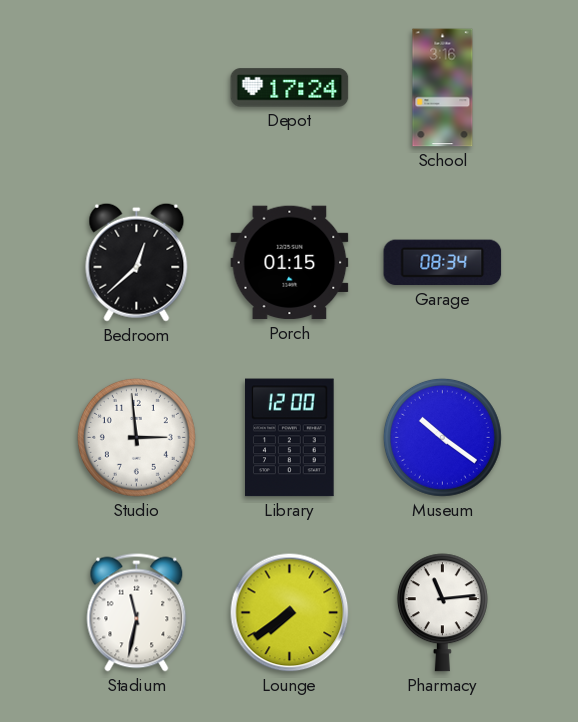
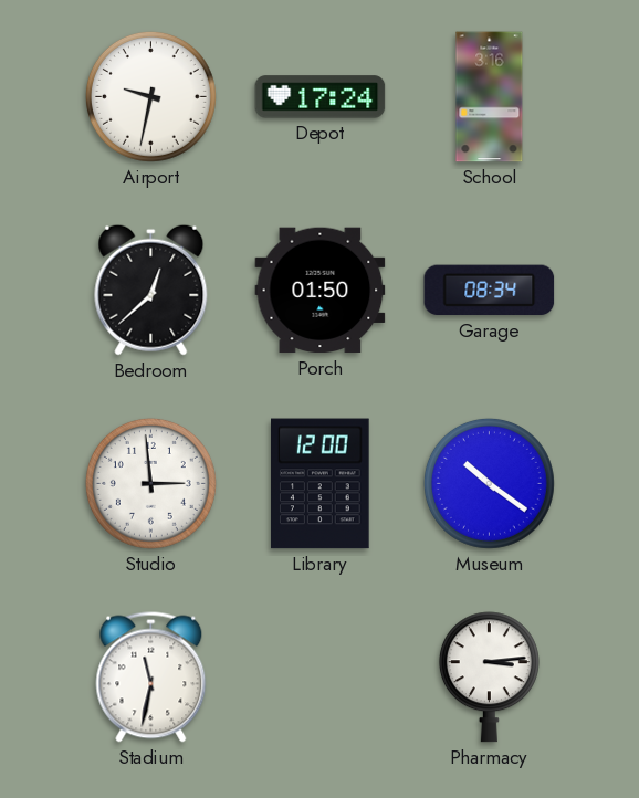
Airport: none -> 9:32 (150, 96)
Porch: 01:15 -> 01:50 (321, 291)
Lounge: 7:39 -> none (290, 613)
Pharmacy: 11:14 -> 3:14 (489, 678)
